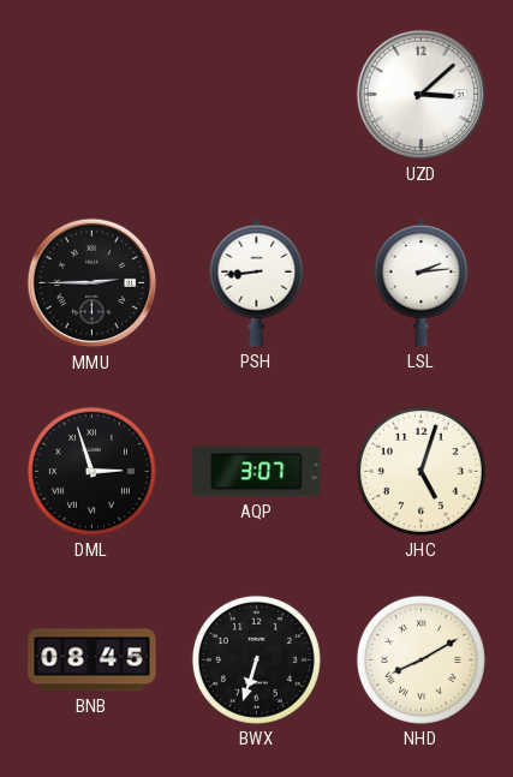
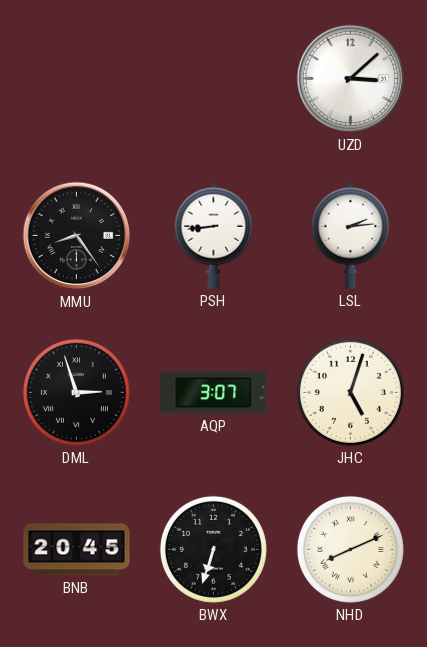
MMU: 2:45 -> 8:24 (77, 236)
BNB: 08:45 -> 20:45 (77, 550)
NHD: 8:10 -> 8:11 (350, 549)
